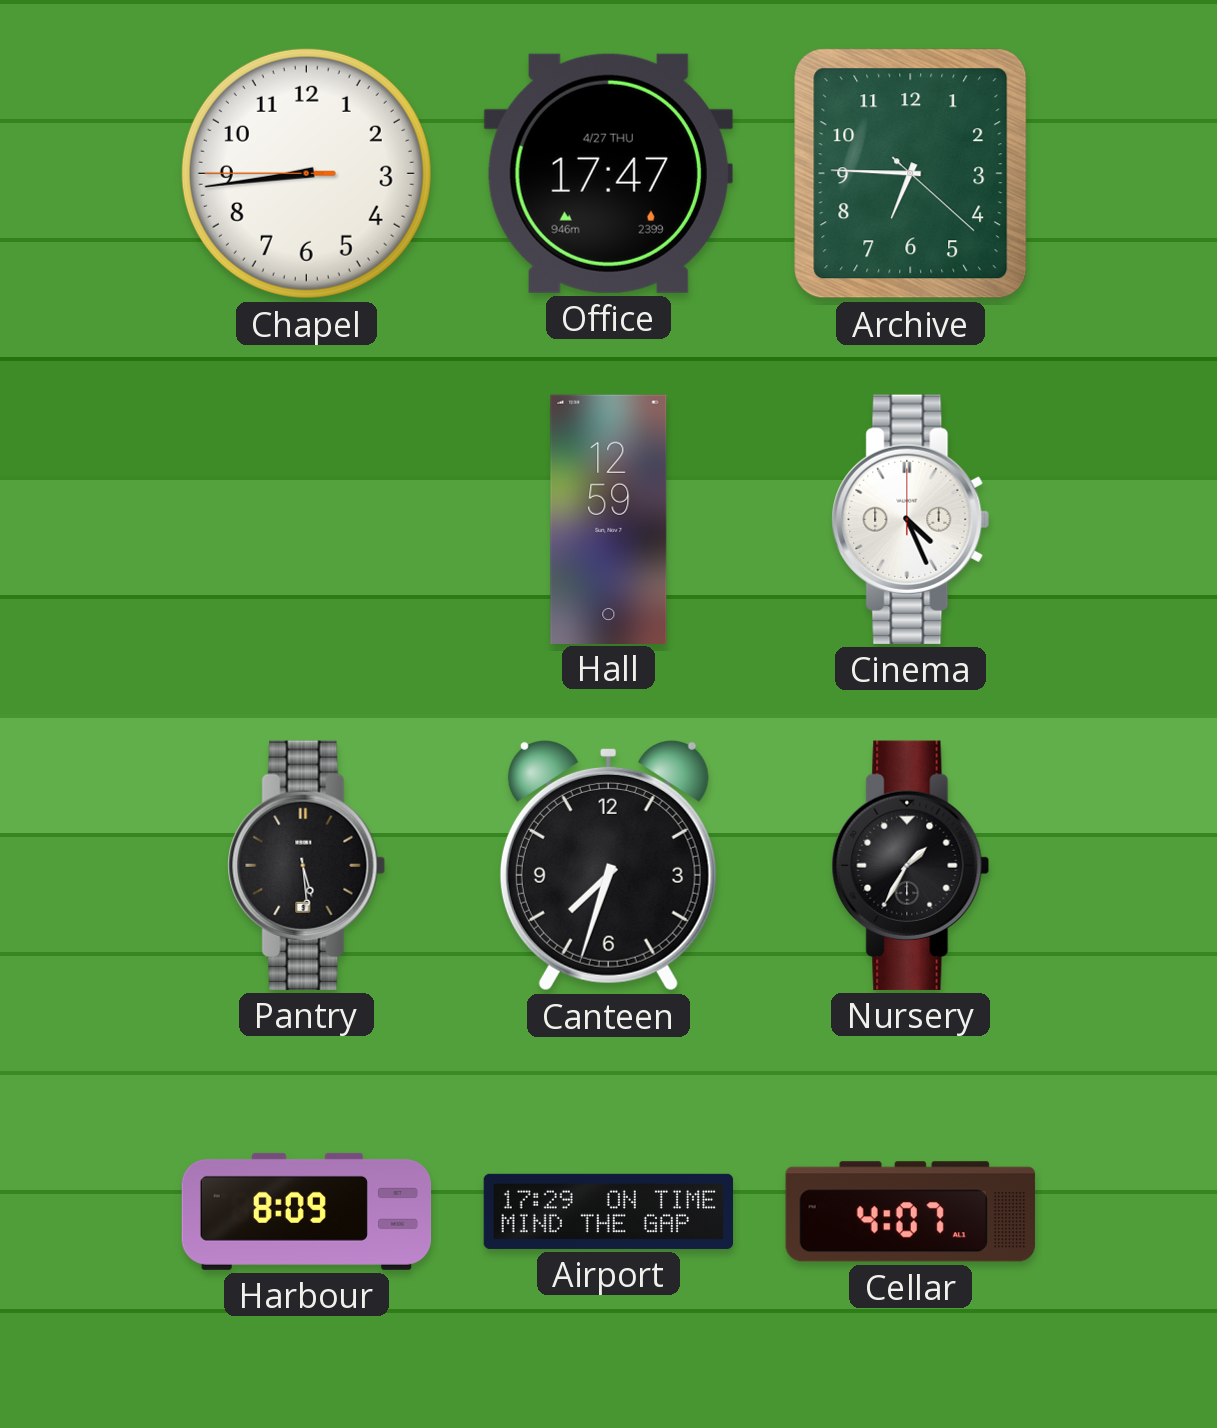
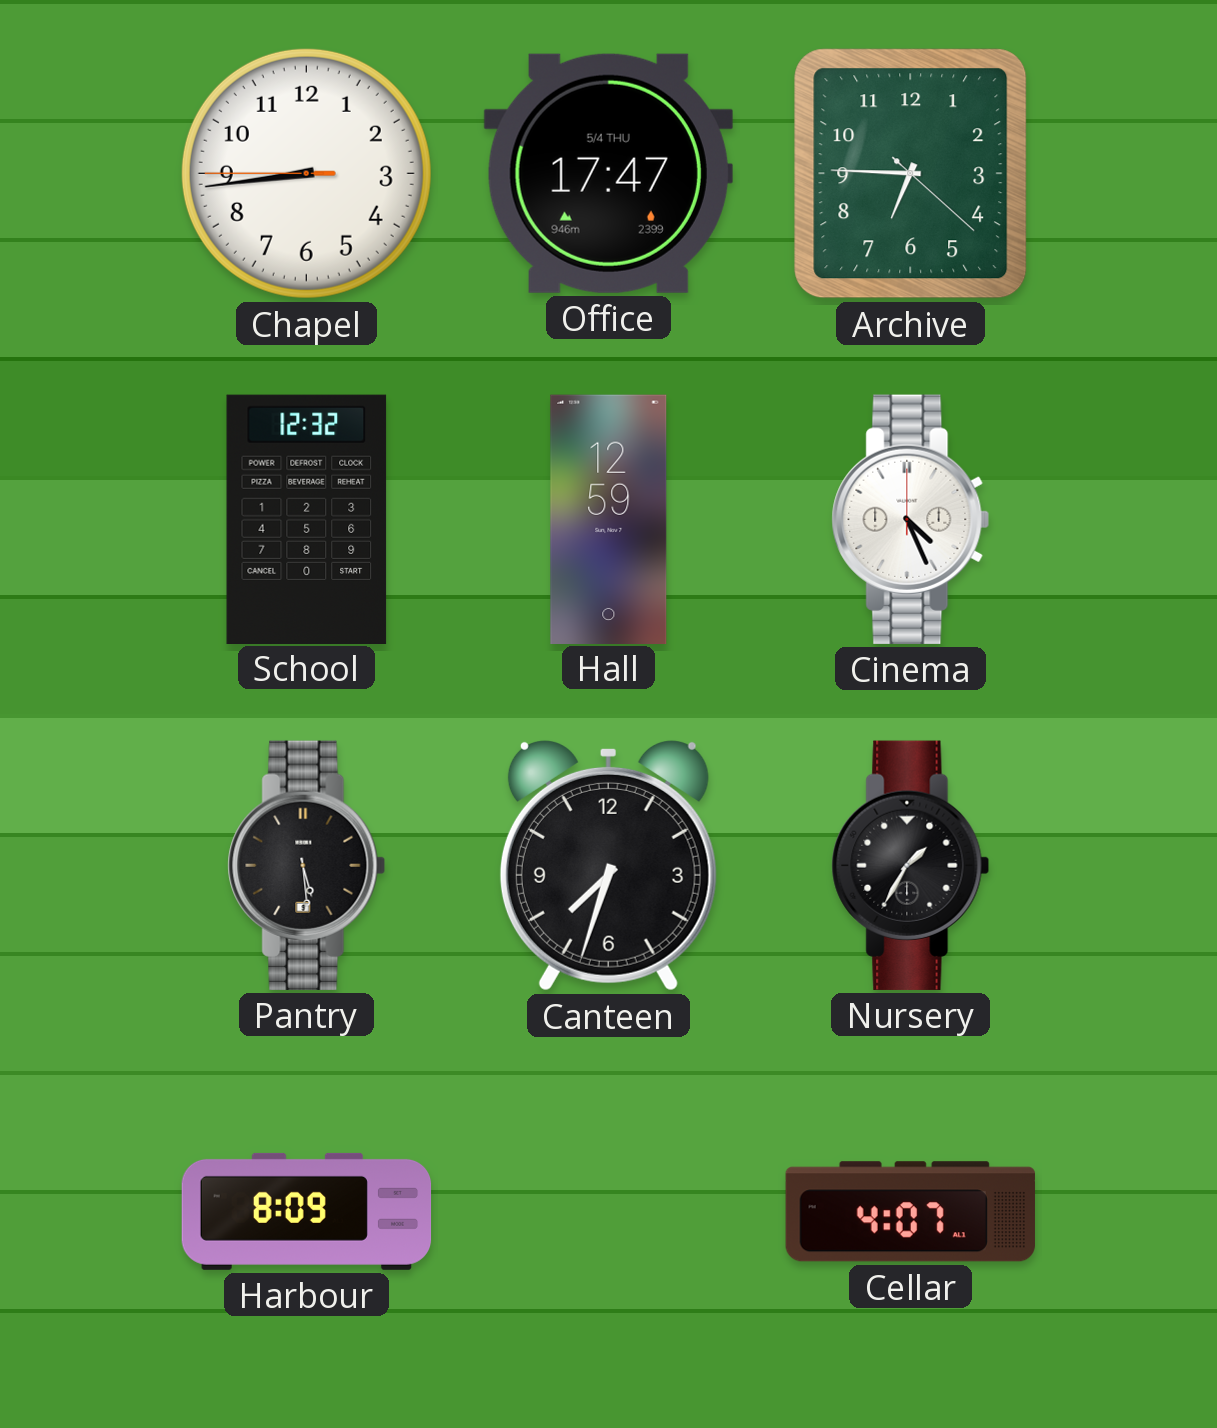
Office date: 4/27 THU -> 5/4 THU (608, 173)
School: none -> 12:32 (307, 519)
Airport: 17:29 -> none (609, 1211)
